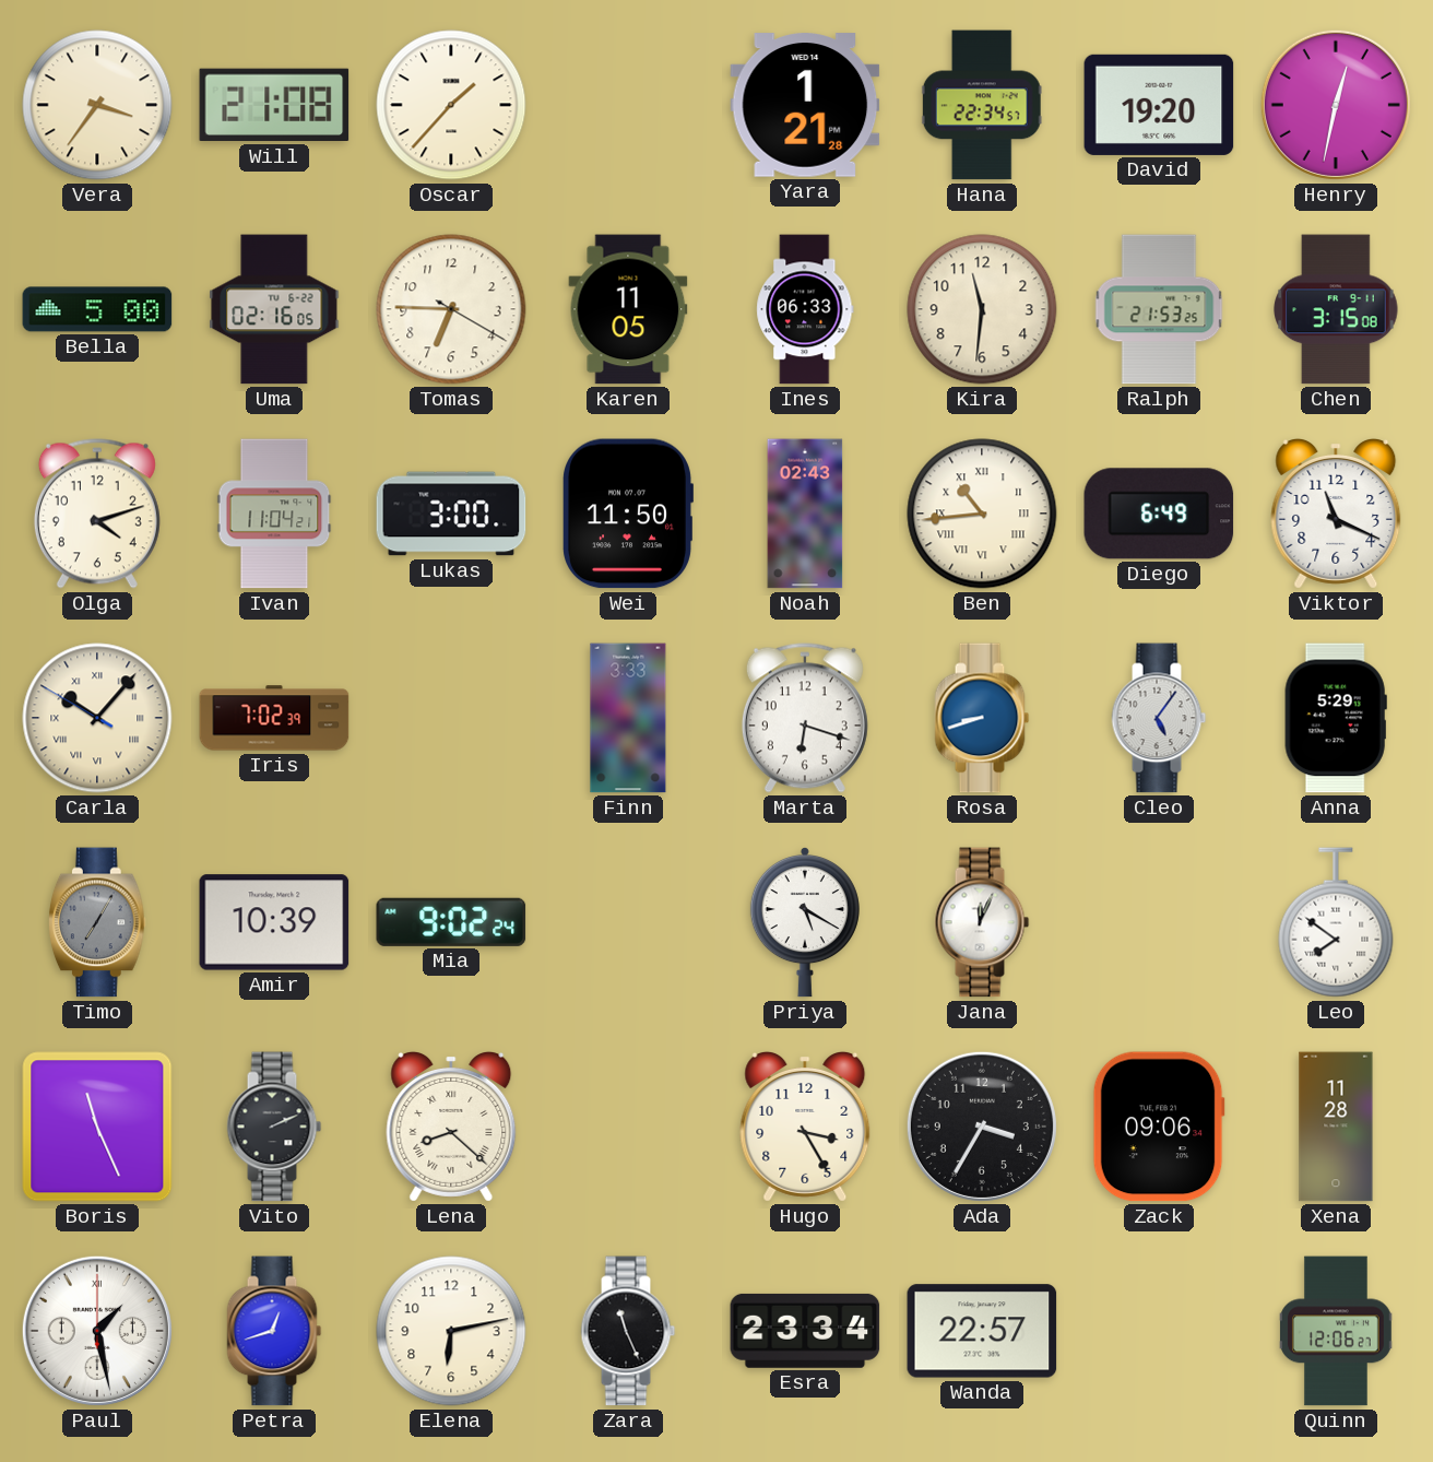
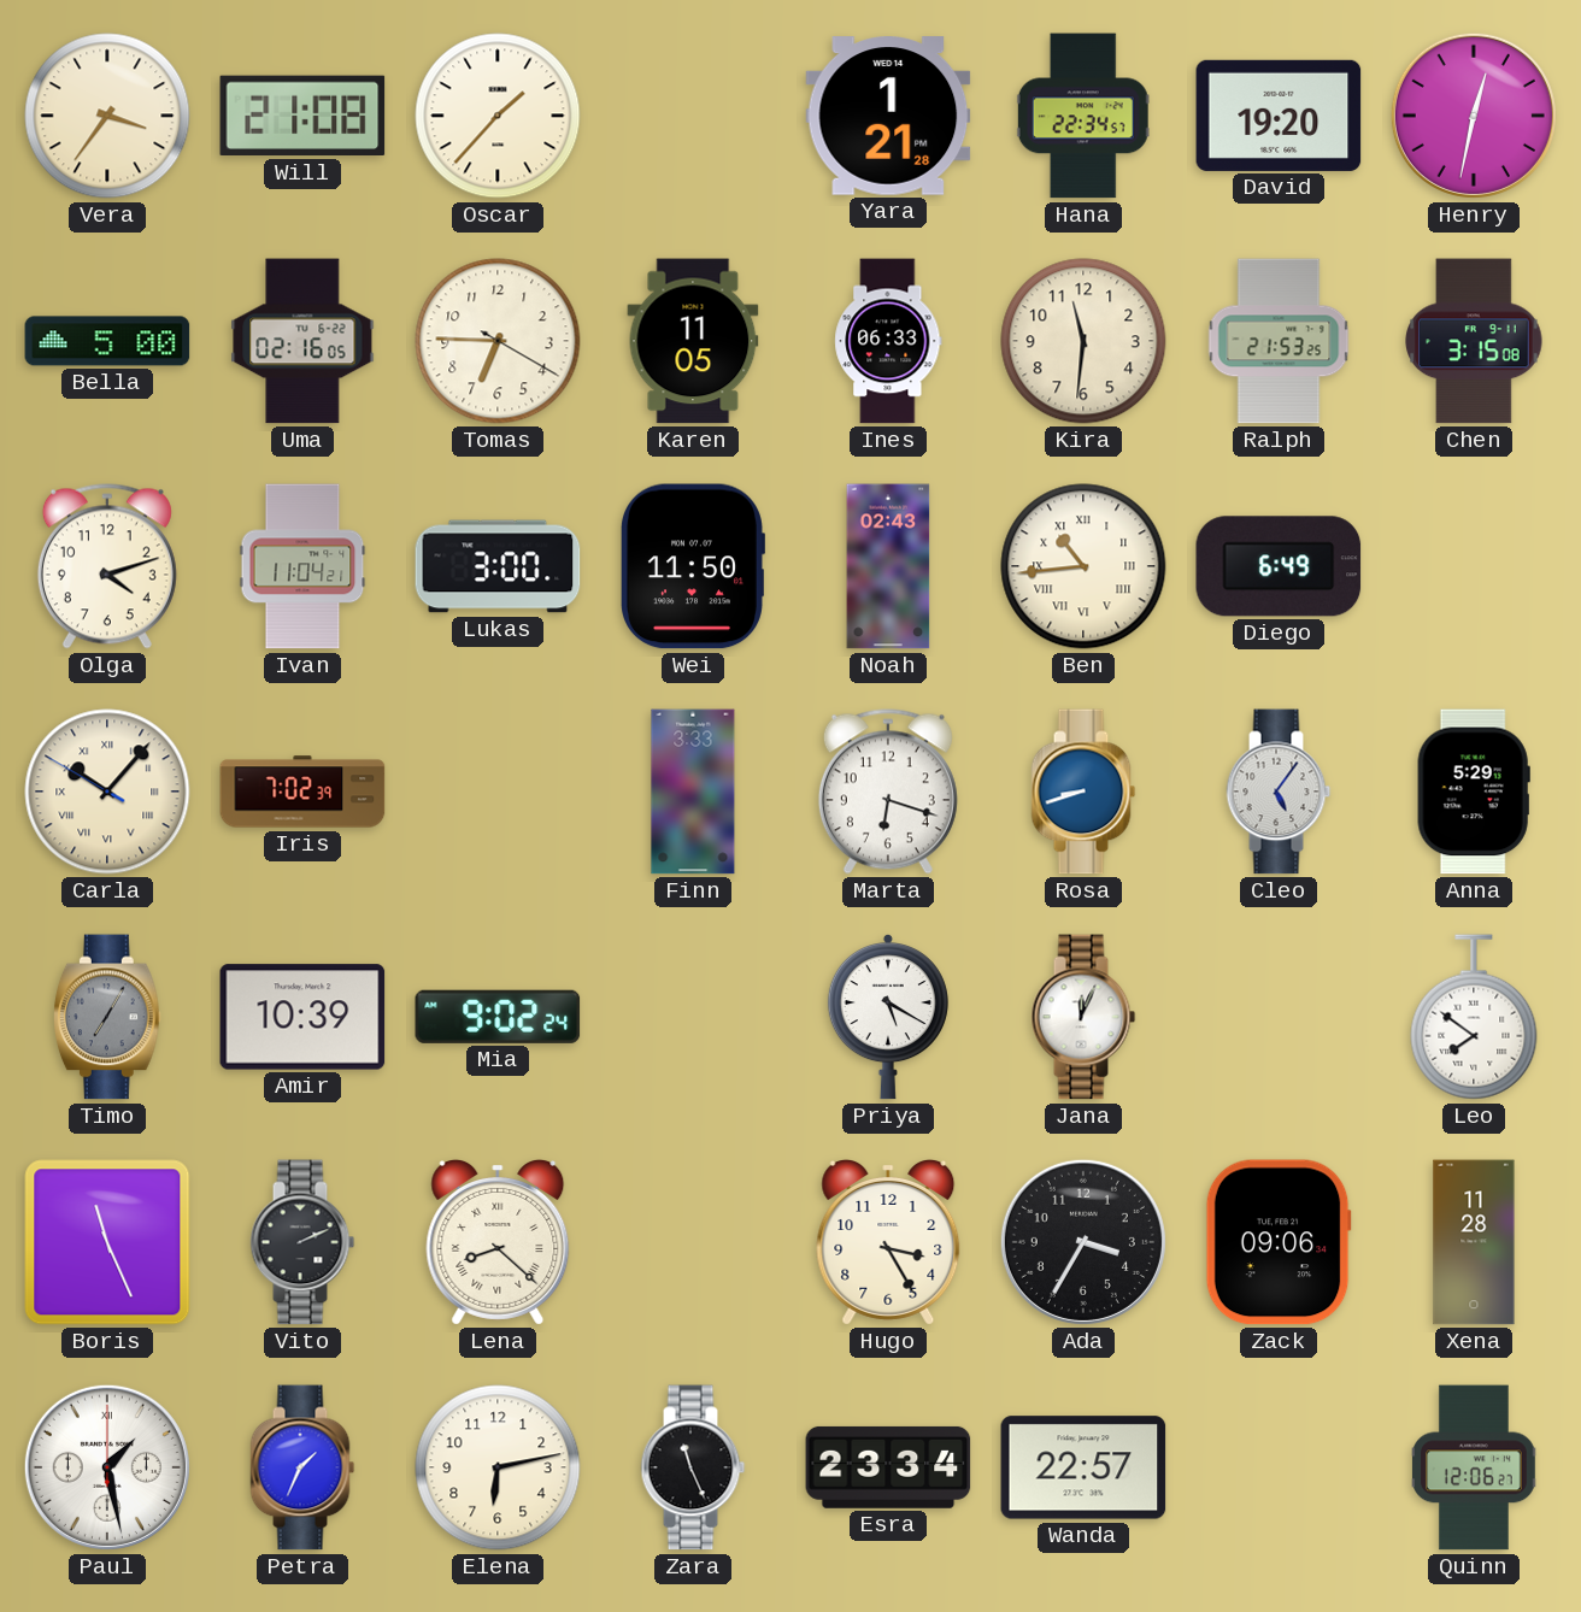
Viktor: 11:19 -> none (1336, 515)
Petra: 12:42 -> 1:34 (302, 1467)
